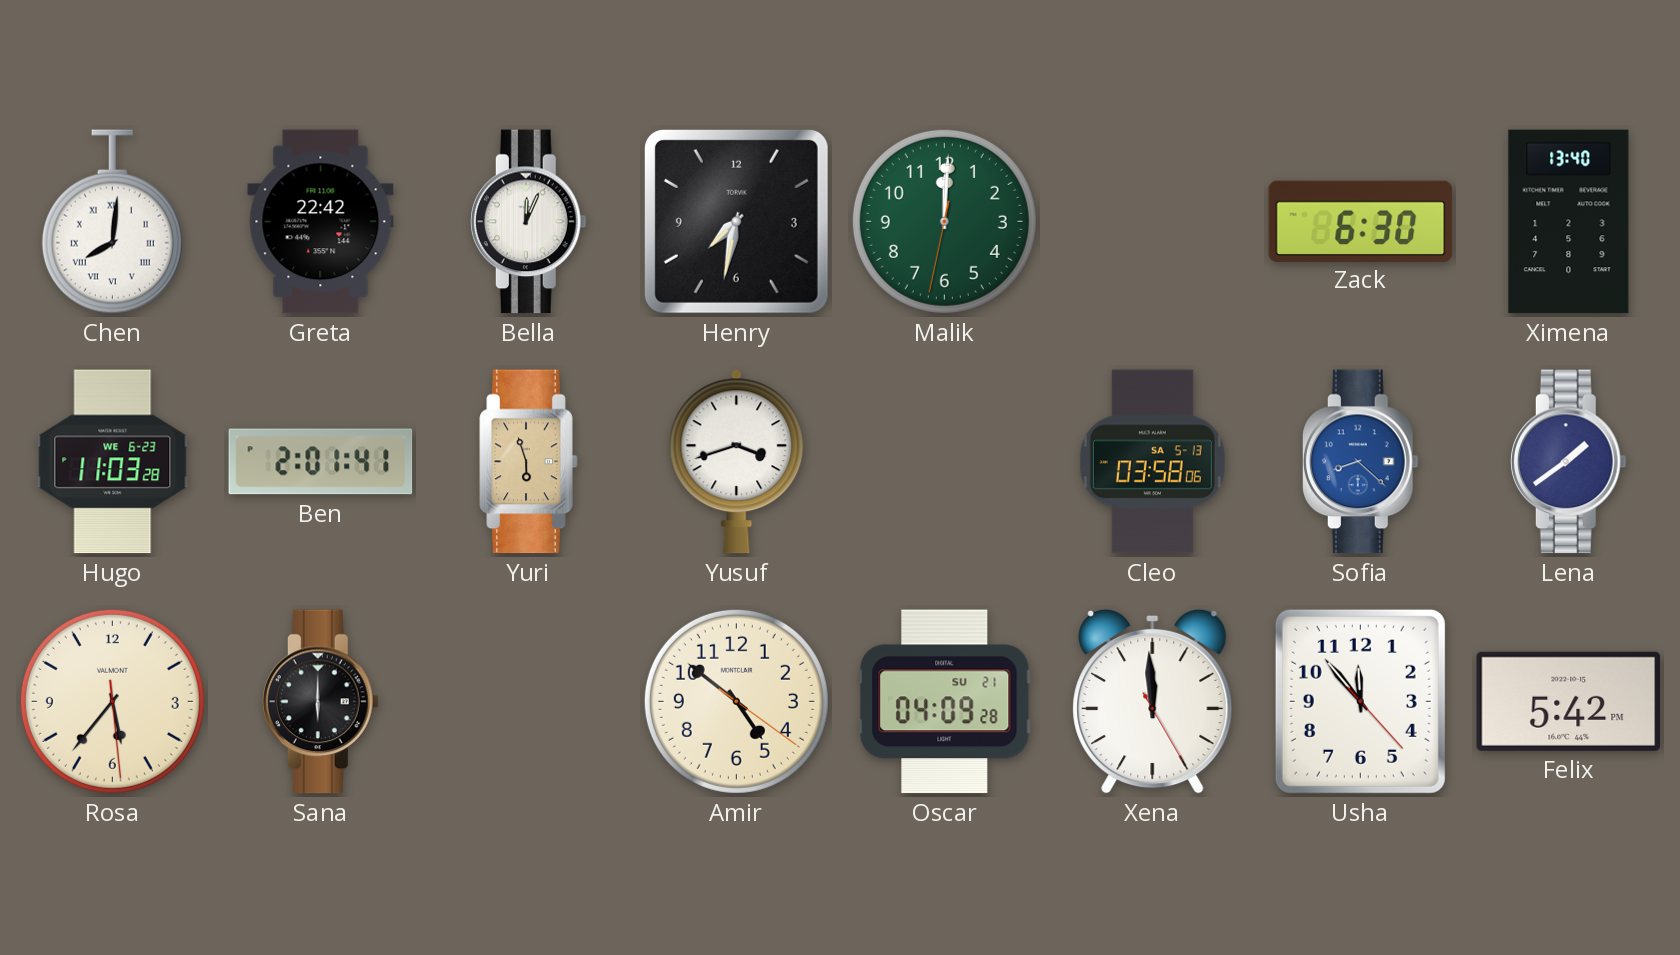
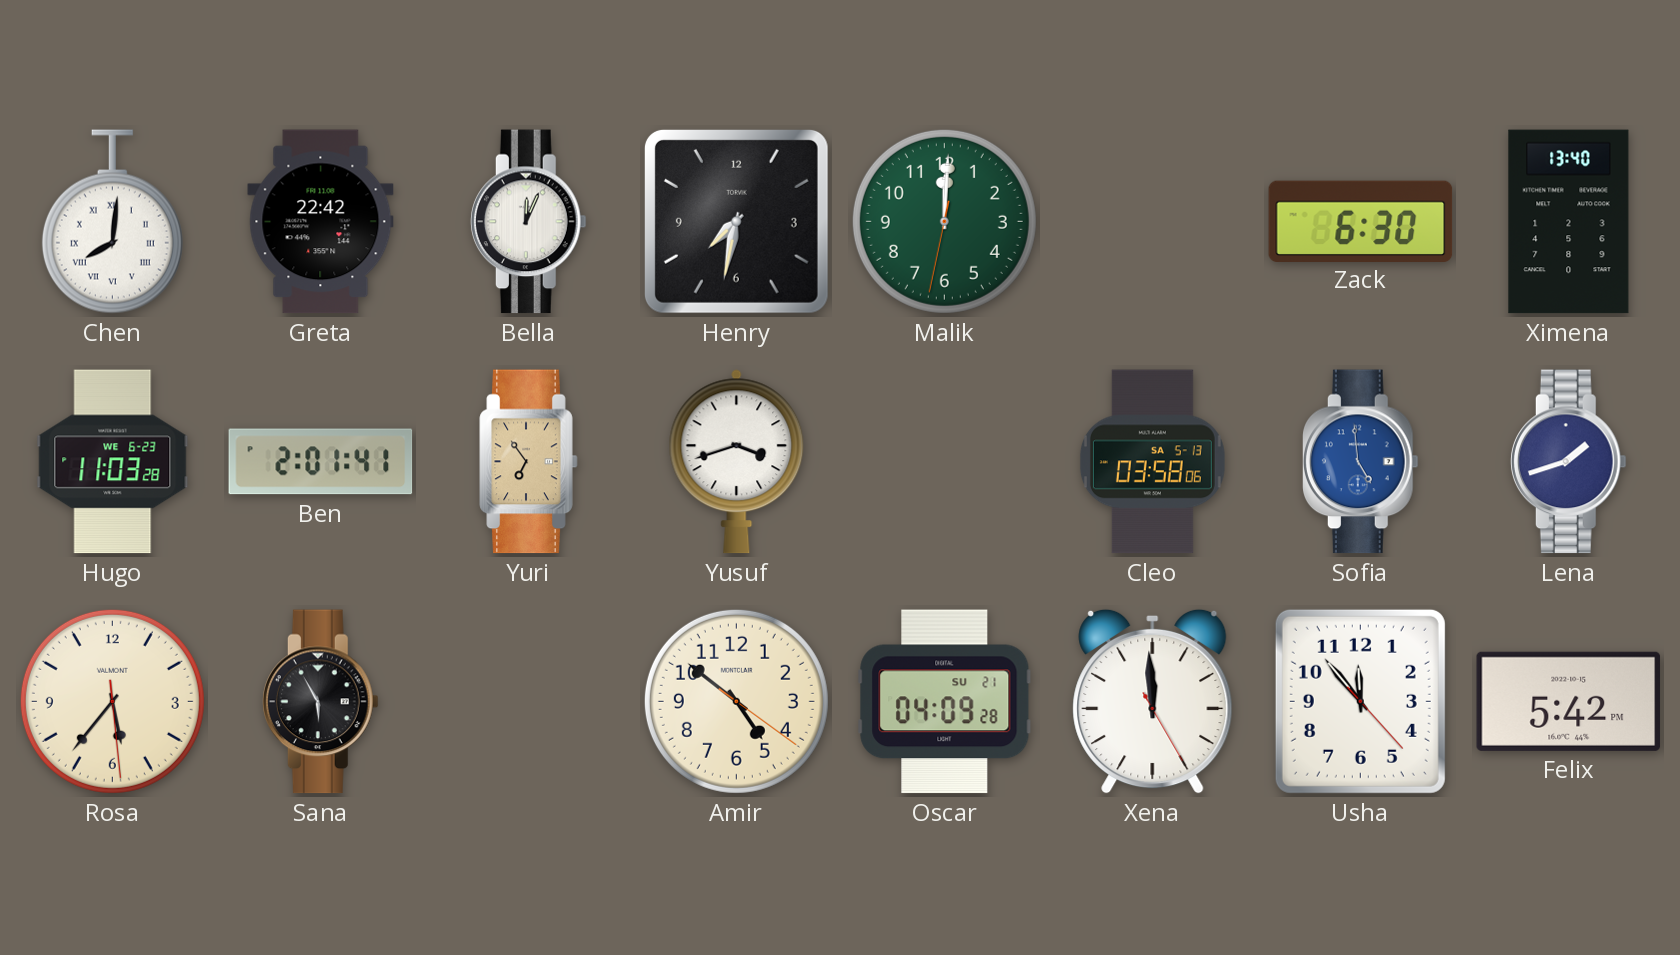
Yuri: 5:57 -> 6:54 (529, 462)
Sofia: 8:22 -> 4:59 (1360, 462)
Lena: 1:39 -> 1:42 (1568, 462)
Sana: 6:00 -> 5:55 (320, 702)
